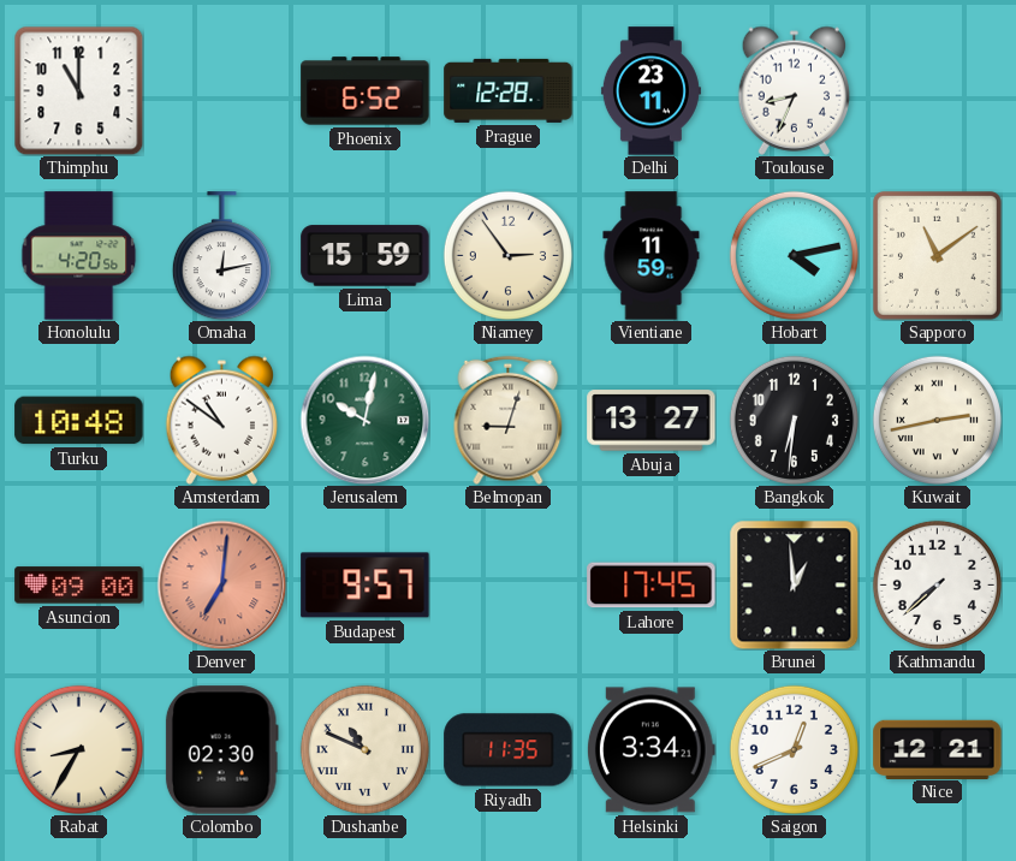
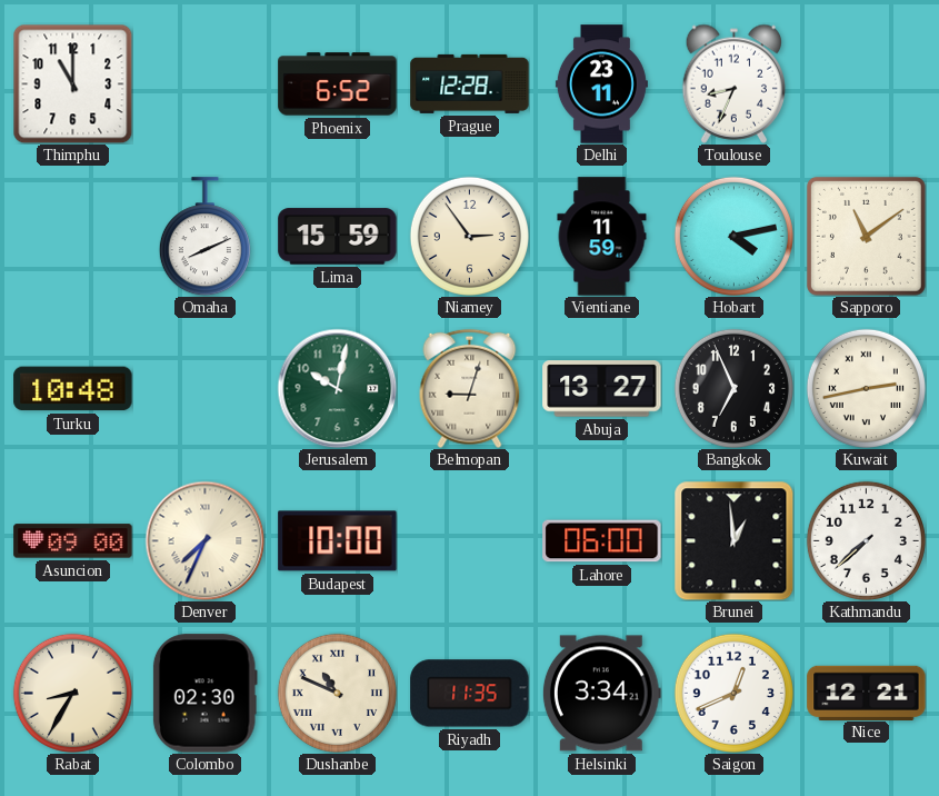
Honolulu: 4:20 -> none (79, 256)
Omaha: 12:13 -> 8:11 (204, 237)
Amsterdam: 10:51 -> none (222, 420)
Bangkok: 6:31 -> 6:56 (733, 388)
Denver: 7:01 -> 7:34 (204, 540)
Denver dial: salmon -> cream (204, 540)
Budapest: 9:57 -> 10:00 (338, 541)
Lahore: 17:45 -> 06:00 (602, 541)
